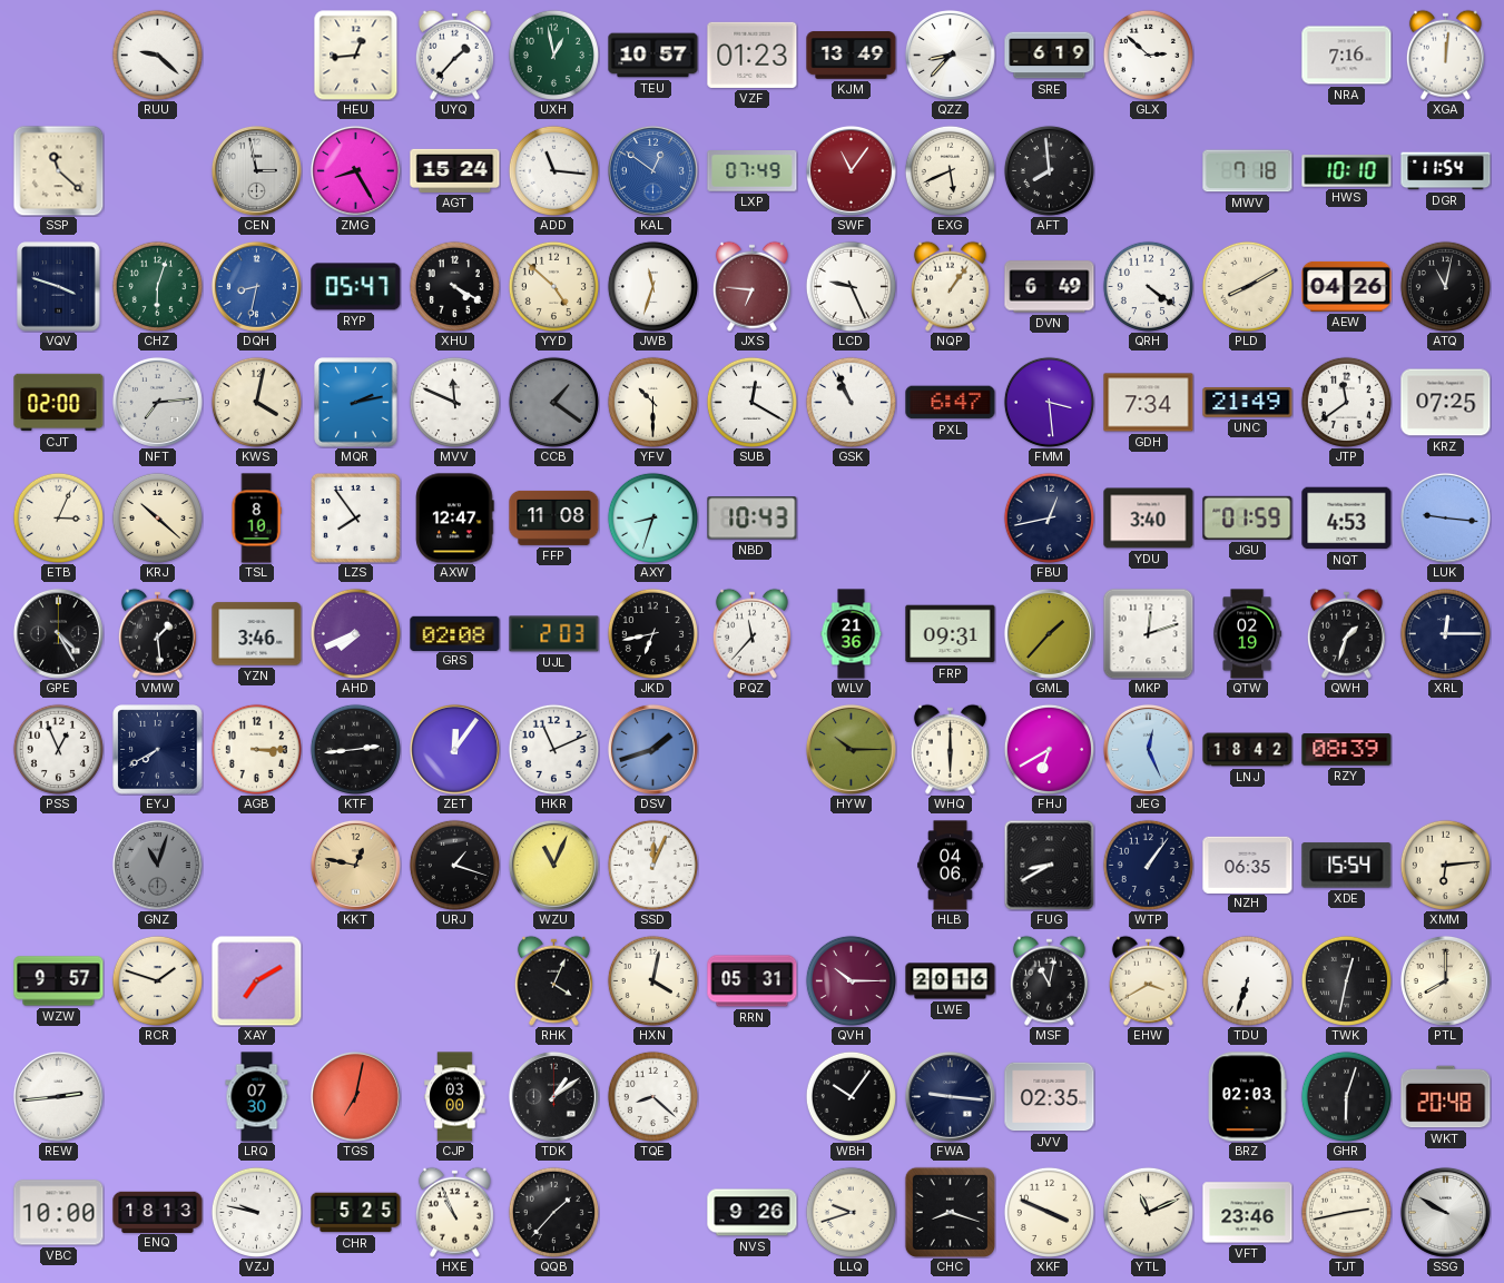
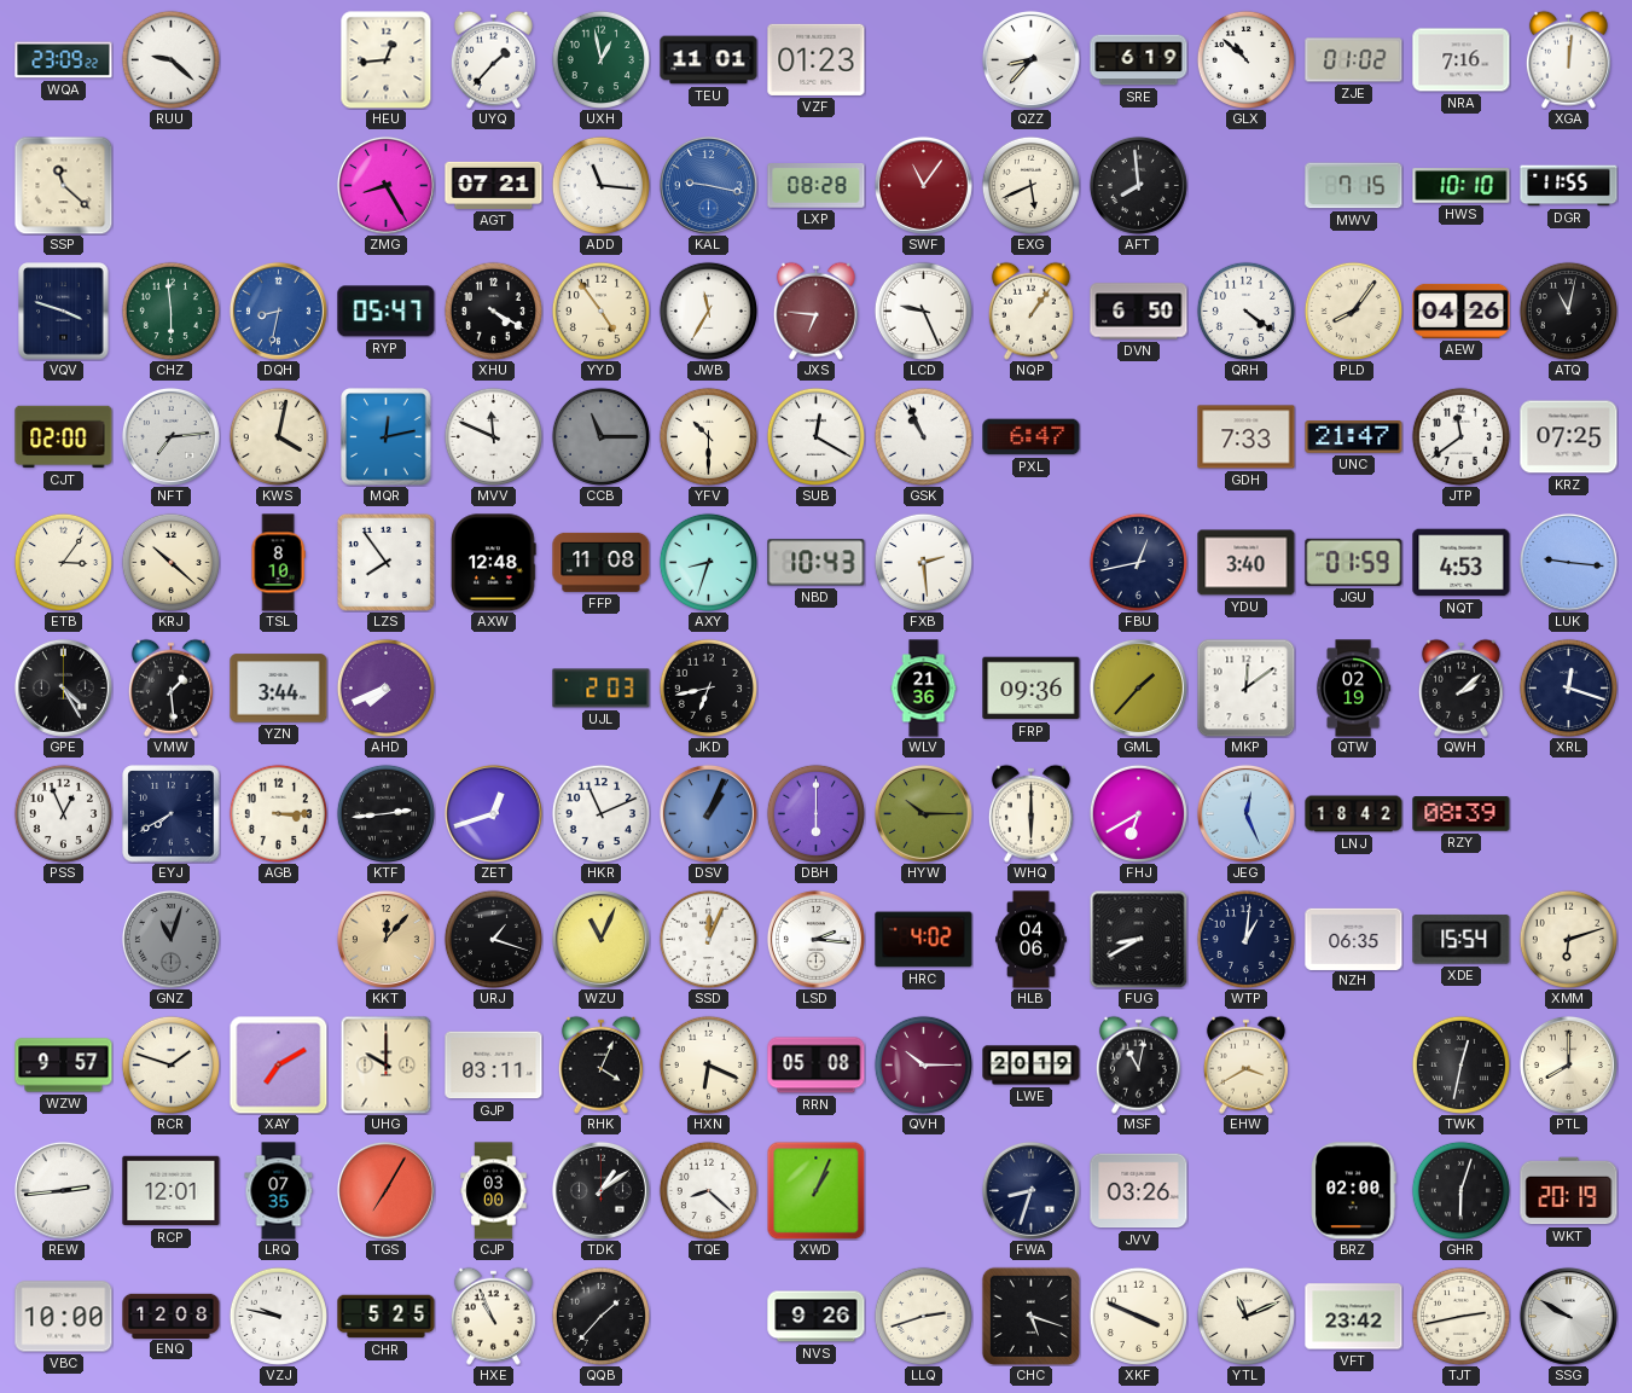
WQA: none -> 23:09 (64, 60)
TEU: 10:57 -> 11:01 (709, 60)
KJM: 13:49 -> none (852, 56)
GLX: 2:52 -> 10:52 (1245, 59)
ZJE: none -> 01:02 (1354, 60)
CEN: 2:58 -> none (256, 170)
AGT: 15:24 -> 07:21 (494, 185)
KAL: 12:51 -> 9:17 (708, 185)
LXP: 07:49 -> 08:28 (817, 186)
MWV: 7:18 -> 7:15 (1354, 186)
DGR: 11:54 -> 11:55 (1569, 186)
CHZ: 6:03 -> 5:59 (170, 310)
YYD: 4:52 -> 4:54 (600, 310)
JWB: 11:33 -> 11:35 (708, 310)
DVN: 6:49 -> 6:50 (1139, 312)
PLD: 8:10 -> 8:06 (1353, 310)
MQR: 2:13 -> 12:13 (387, 437)
CCB: 1:21 -> 11:15 (600, 436)
FMM: 3:29 -> none (1049, 402)
GDH: 7:34 -> 7:33 (1247, 437)
UNC: 21:49 -> 21:47 (1354, 437)
ETB: 3:04 -> 3:06 (63, 562)
AXW: 12:47 -> 12:48 (494, 563)
FXB: none -> 2:29 (923, 562)
YZN: 3:46 -> 3:44 (279, 689)
GRS: 02:08 -> none (455, 633)
PQZ: 11:37 -> none (751, 633)
FRP: 09:31 -> 09:36 (1032, 689)
MKP: 12:12 -> 12:09 (1245, 687)
QWH: 1:33 -> 2:08 (1460, 687)
XRL: 12:15 -> 12:18 (1568, 687)
ZET: 12:06 -> 12:42 (493, 813)
DSV: 1:42 -> 1:04 (708, 813)
DBH: none -> 6:00 (815, 813)
KKT: 12:47 -> 12:07 (385, 939)
LSD: none -> 2:16 (815, 939)
HRC: none -> 4:02 (924, 940)
WTP: 1:06 -> 1:01 (1245, 939)
XMM: 6:14 -> 6:12 (1568, 939)
UHG: none -> 10:00 (387, 1064)
GJP: none -> 03:11 (494, 1066)
HXN: 4:02 -> 6:19 (708, 1064)
RRN: 05:31 -> 05:08 (817, 1066)
LWE: 20:16 -> 20:19 (1032, 1066)
TDU: 6:33 -> none (1247, 980)
RCP: none -> 12:01 (172, 1191)
LRQ: 07:30 -> 07:35 (279, 1191)
TGS: 7:02 -> 7:05 (385, 1190)
XWD: none -> 1:04 (815, 1190)
WBH: 10:06 -> none (851, 1096)
FWA: 9:16 -> 8:33 (1030, 1190)
JVV: 02:35 -> 03:26 (1139, 1191)
BRZ: 02:03 -> 02:00 (1353, 1191)
WKT: 20:48 -> 20:19 (1569, 1191)
ENQ: 18:13 -> 12:08 (172, 1316)
LLQ: 9:42 -> 2:42 (923, 1316)
CHC: 8:18 -> 5:18 (1030, 1316)
VFT: 23:46 -> 23:42 (1354, 1317)
